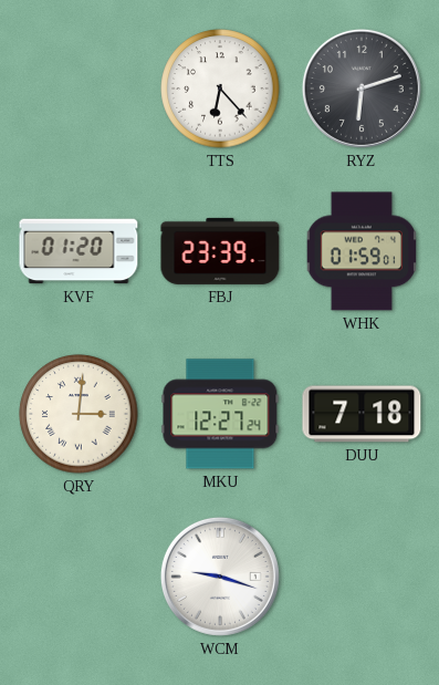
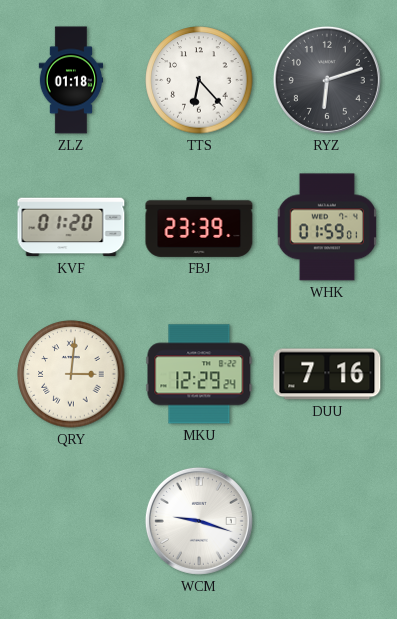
ZLZ: none -> 01:18 (71, 80)
MKU: 12:27 -> 12:29 (199, 374)
DUU: 7:18 -> 7:16 (327, 374)
